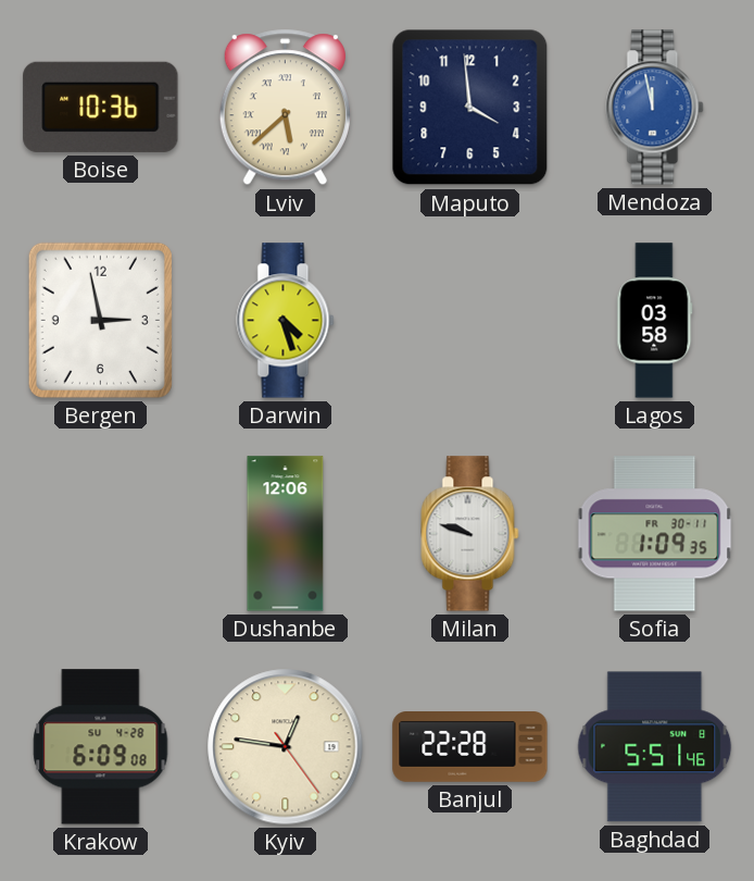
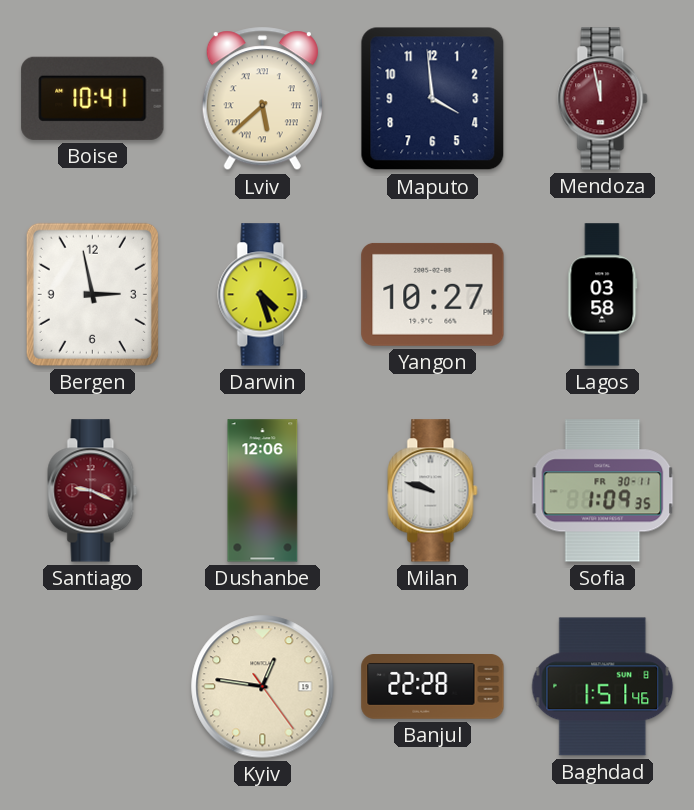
Boise: 10:36 -> 10:41 (93, 98)
Mendoza dial: blue -> burgundy (603, 99)
Yangon: none -> 10:27 (433, 294)
Santiago: none -> 9:19 (93, 491)
Krakow: 6:09 -> none (101, 747)
Baghdad: 5:51 -> 1:51 (603, 687)
